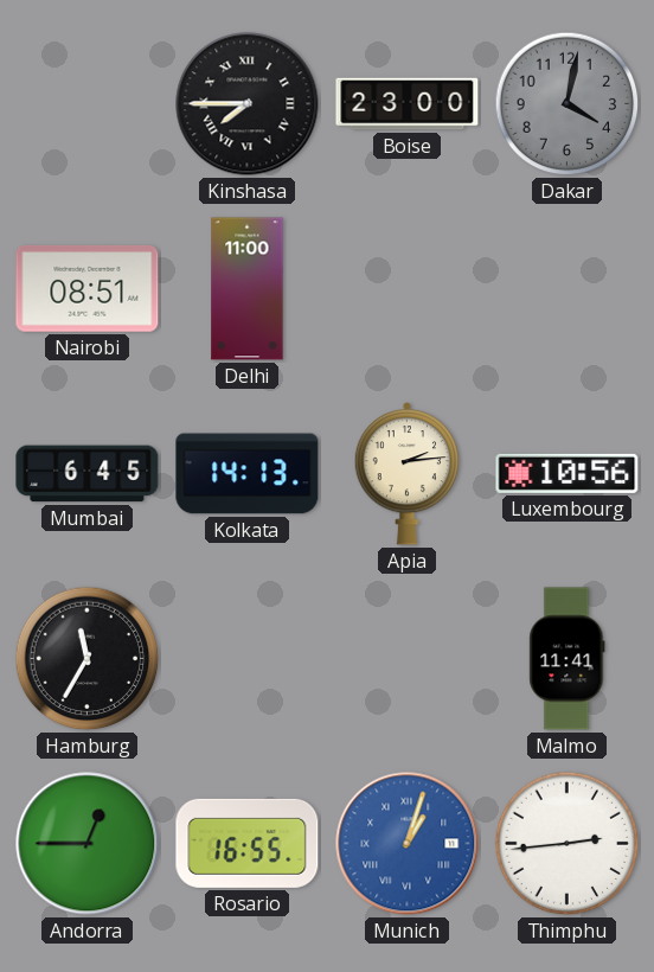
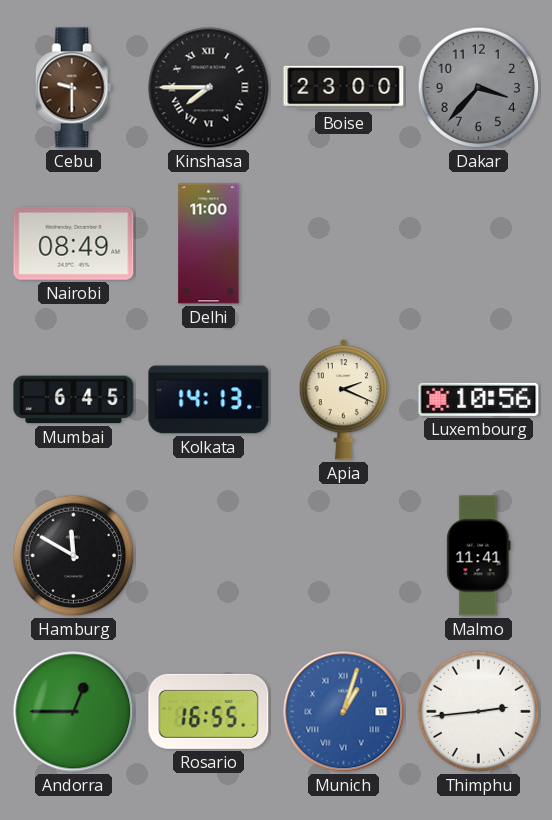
Cebu: none -> 9:30 (73, 88)
Dakar: 4:02 -> 3:37 (479, 88)
Nairobi: 08:51 -> 08:49 (74, 244)
Apia: 2:14 -> 2:19 (343, 400)
Hamburg: 11:35 -> 11:50 (74, 556)
